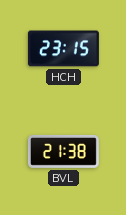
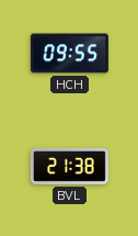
HCH: 23:15 -> 09:55 (69, 54)
